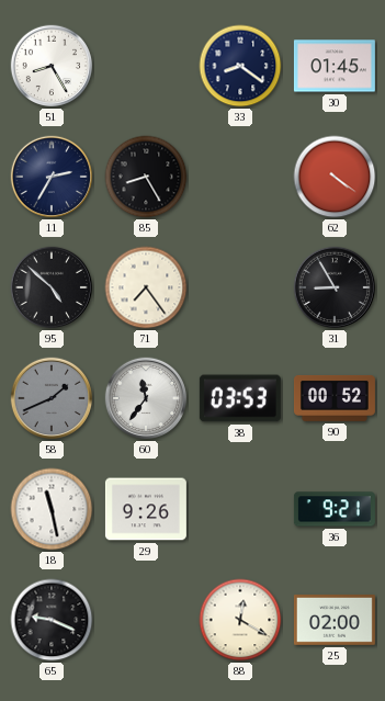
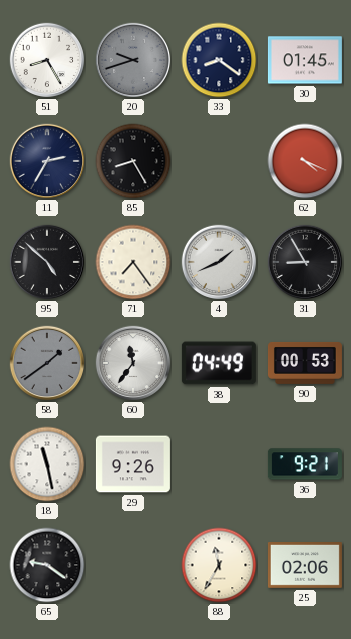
20: none -> 9:42 (133, 60)
62: 4:21 -> 4:19 (305, 161)
4: none -> 1:41 (219, 262)
58: 1:41 -> 1:39 (47, 363)
38: 03:53 -> 04:49 (219, 363)
90: 00:52 -> 00:53 (305, 363)
65: 9:19 -> 9:21 (47, 565)
88: 12:20 -> 11:35 (219, 565)
25: 02:00 -> 02:06 (305, 566)
